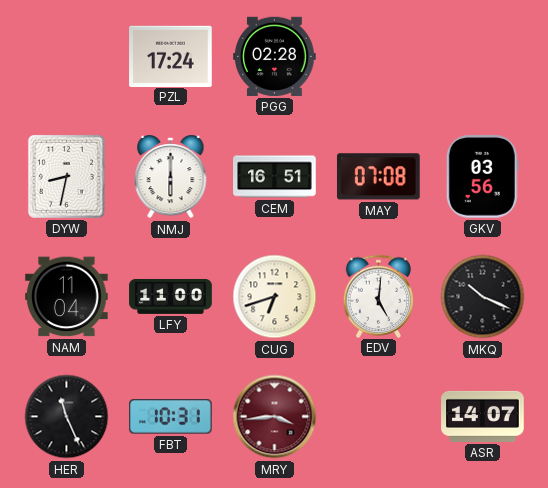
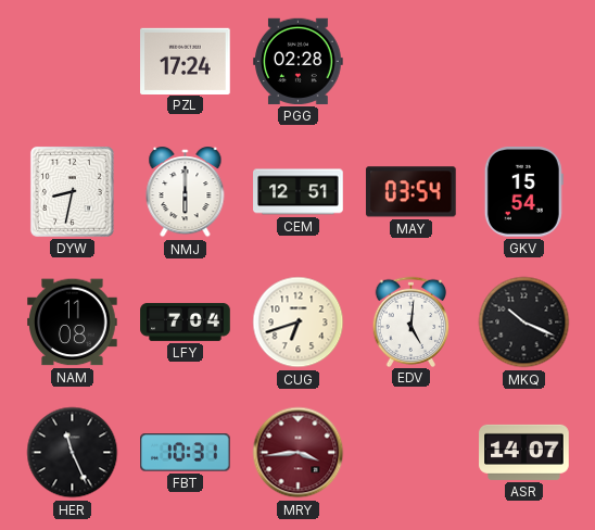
CEM: 16:51 -> 12:51 (299, 192)
MAY: 07:08 -> 03:54 (410, 192)
GKV: 03:56 -> 15:54 (523, 192)
NAM: 11:04 -> 11:08 (73, 323)
LFY: 11:00 -> 7:04 (186, 321)
